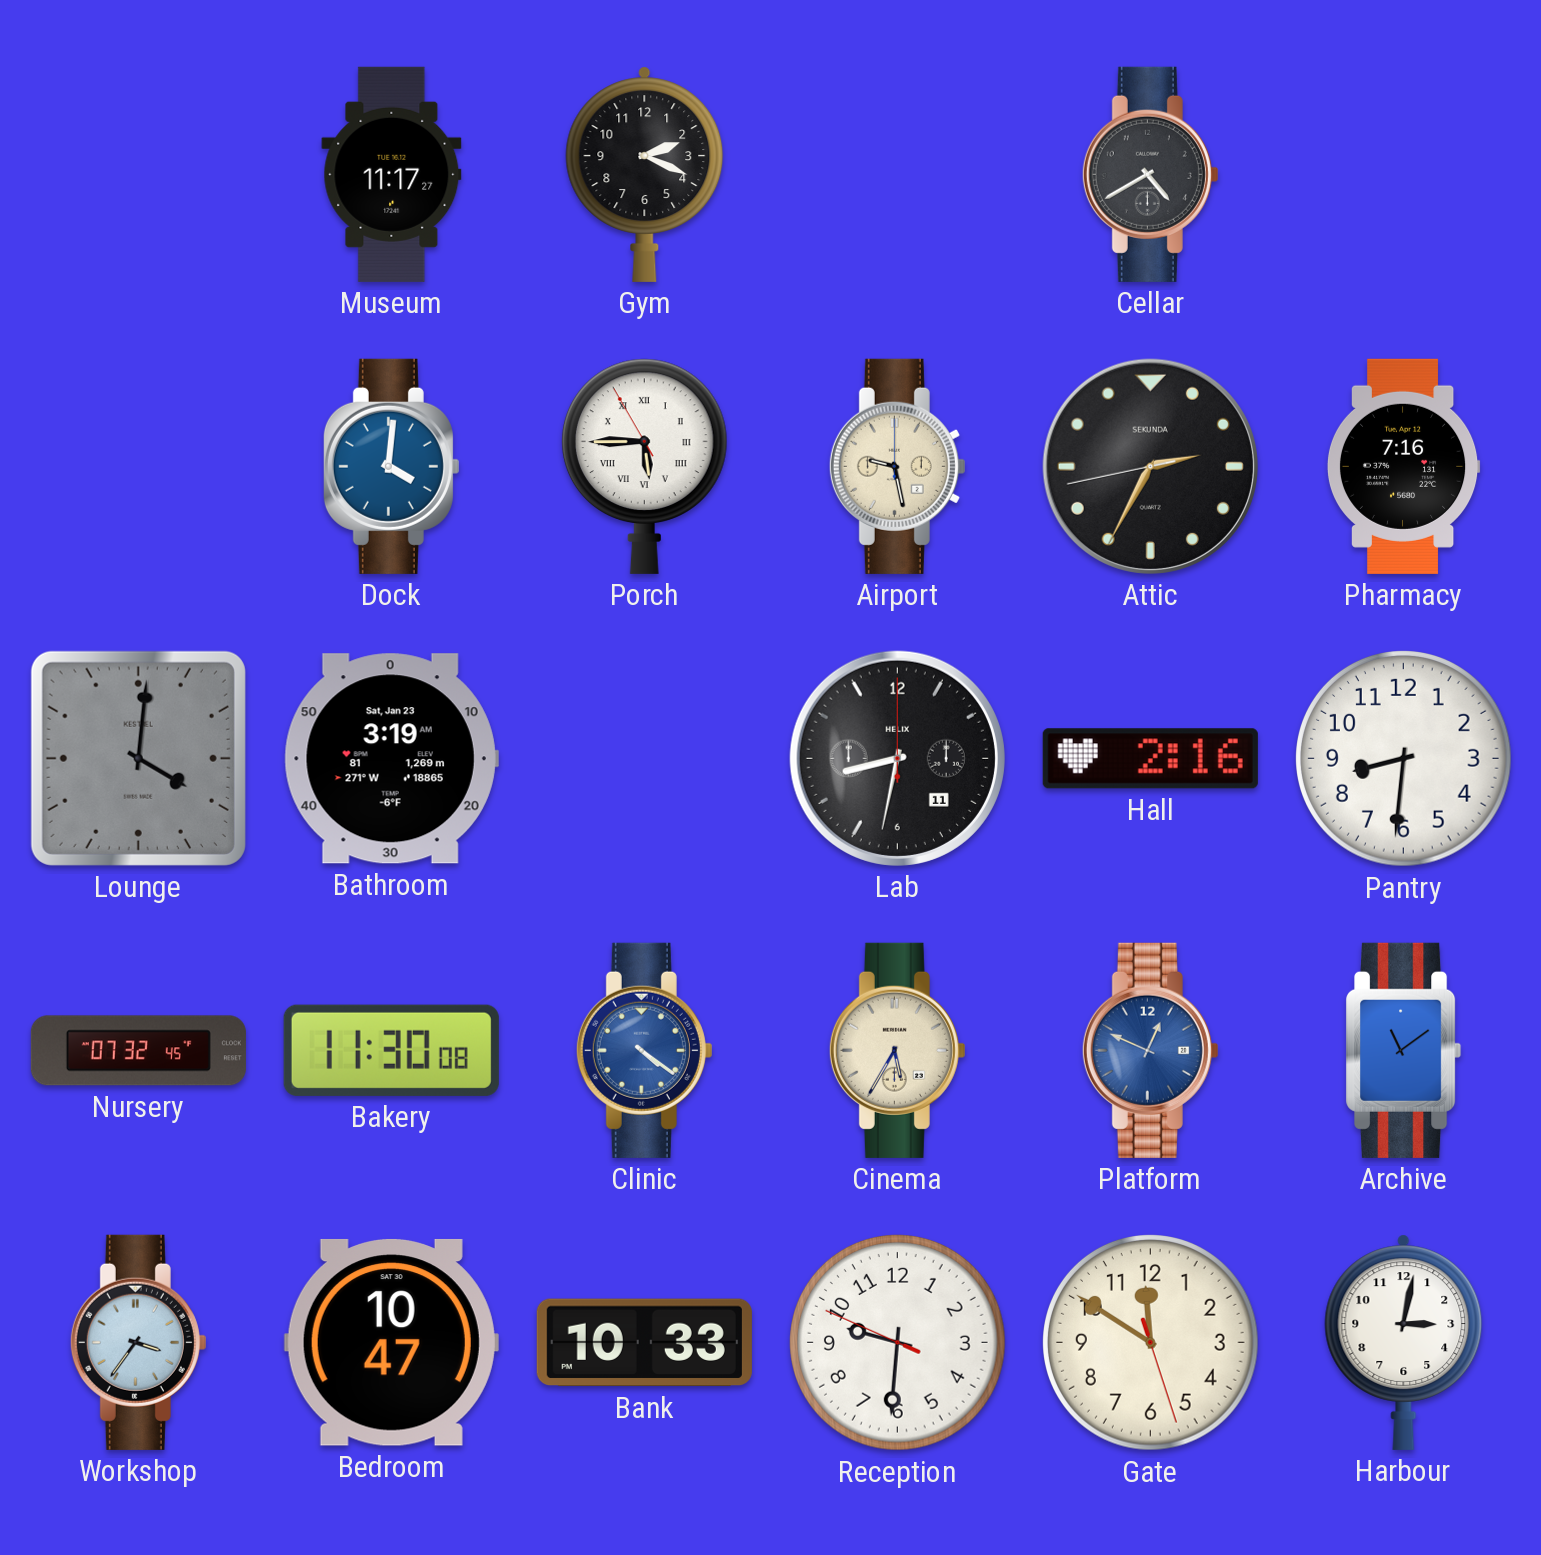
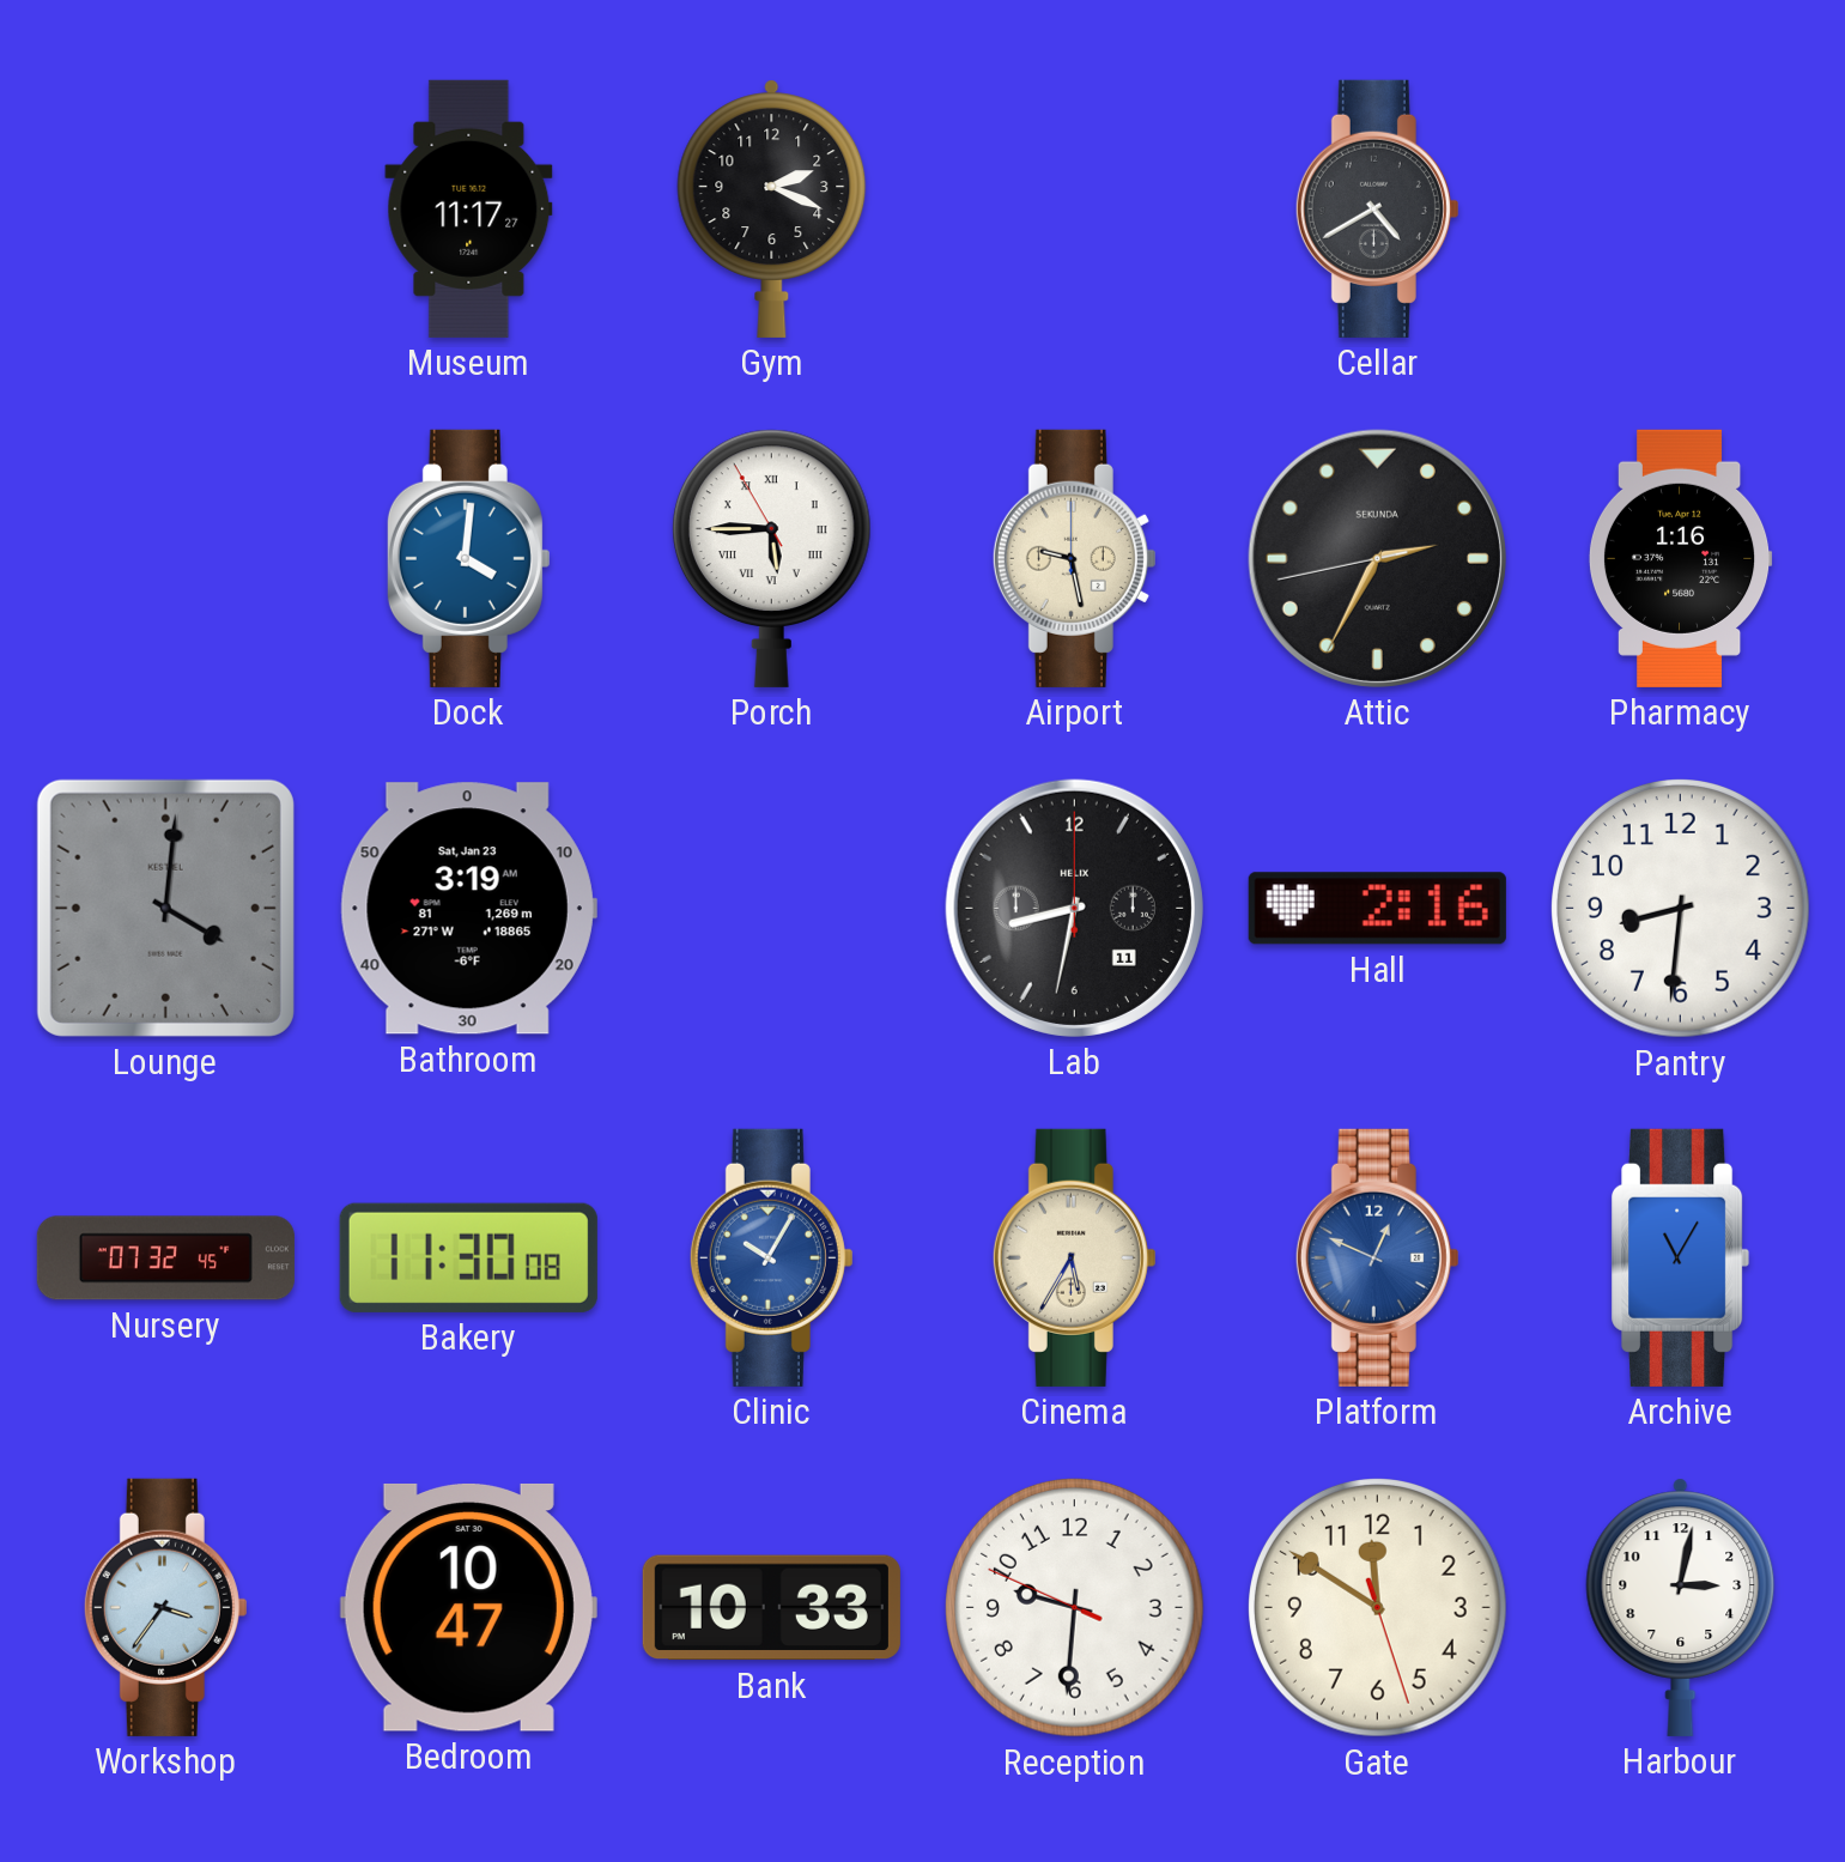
Pharmacy: 7:16 -> 1:16 (1680, 558)
Clinic: 4:21 -> 10:05 (771, 1257)
Archive: 11:09 -> 11:05 (1681, 1257)
